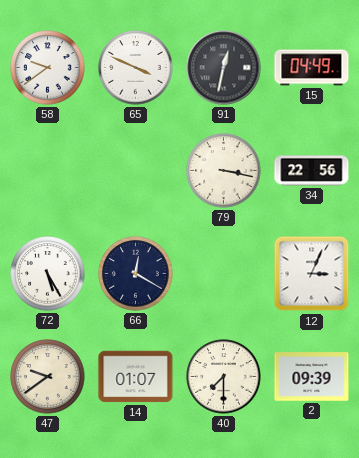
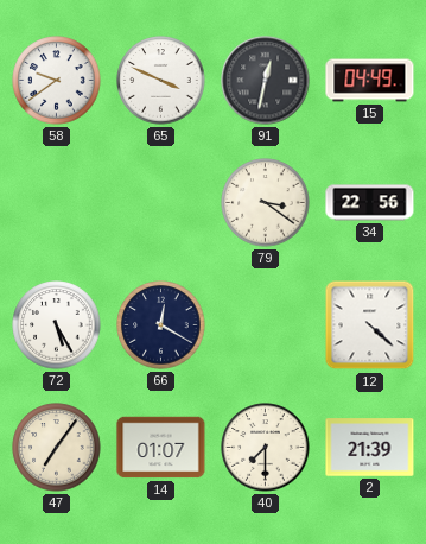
79: 3:17 -> 3:21 (266, 203)
12: 3:04 -> 4:22 (370, 325)
47: 9:39 -> 7:06 (57, 448)
2: 09:39 -> 21:39 (370, 448)
